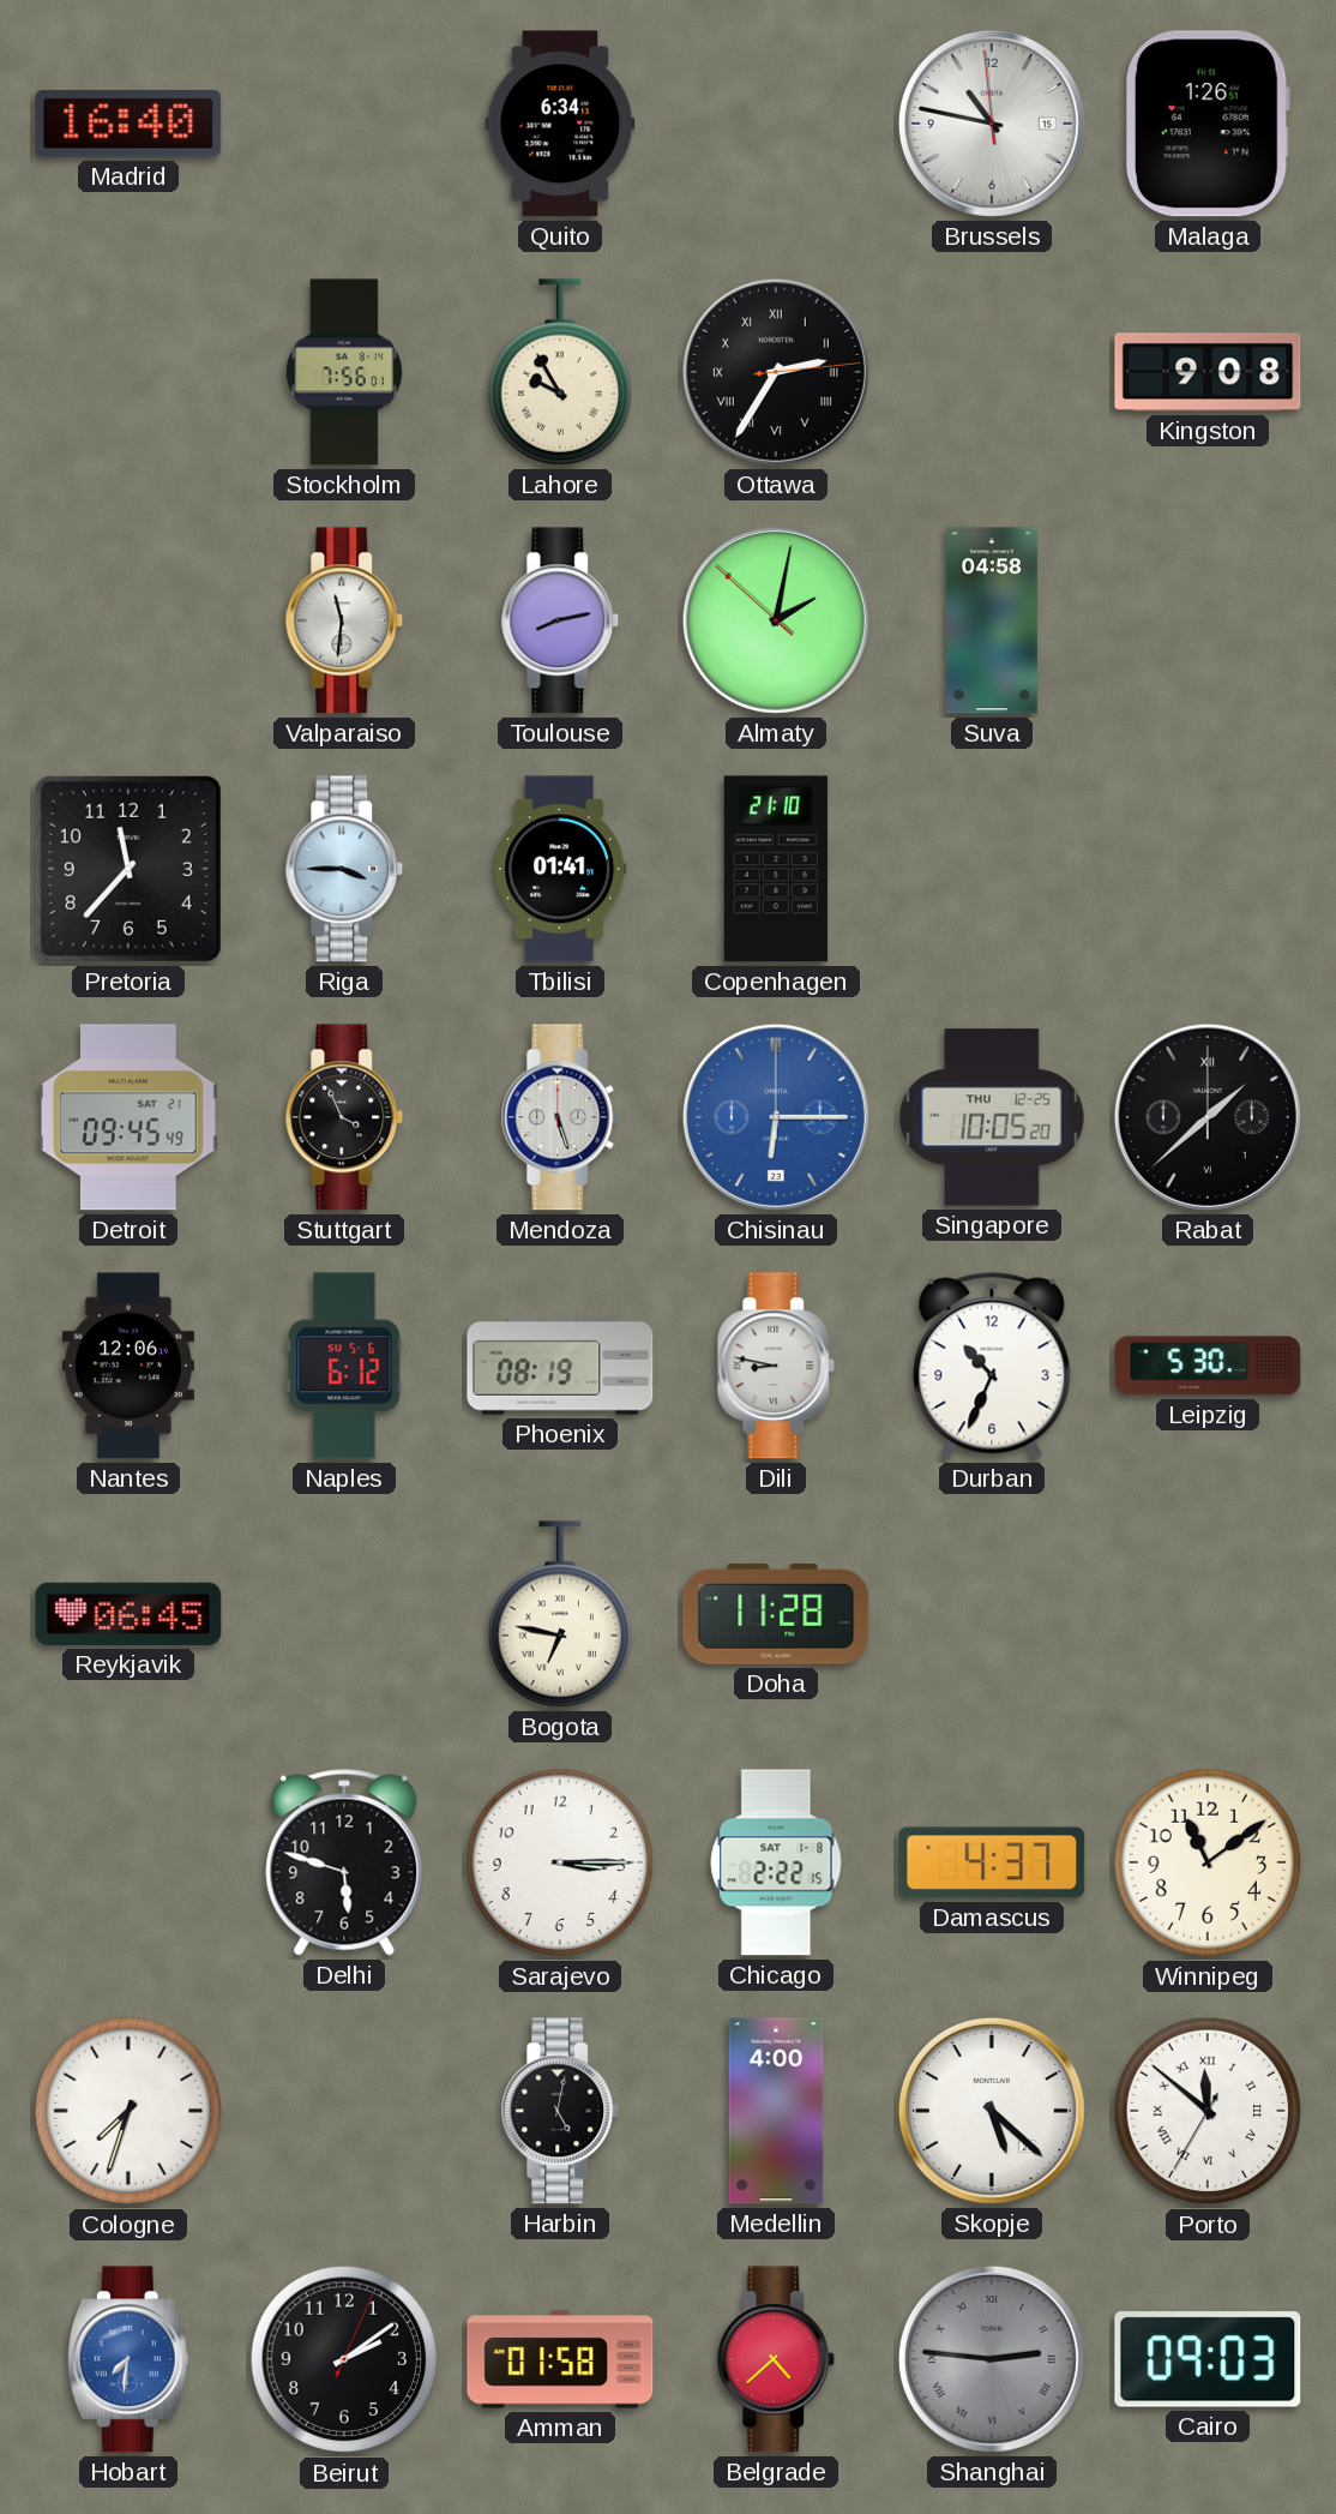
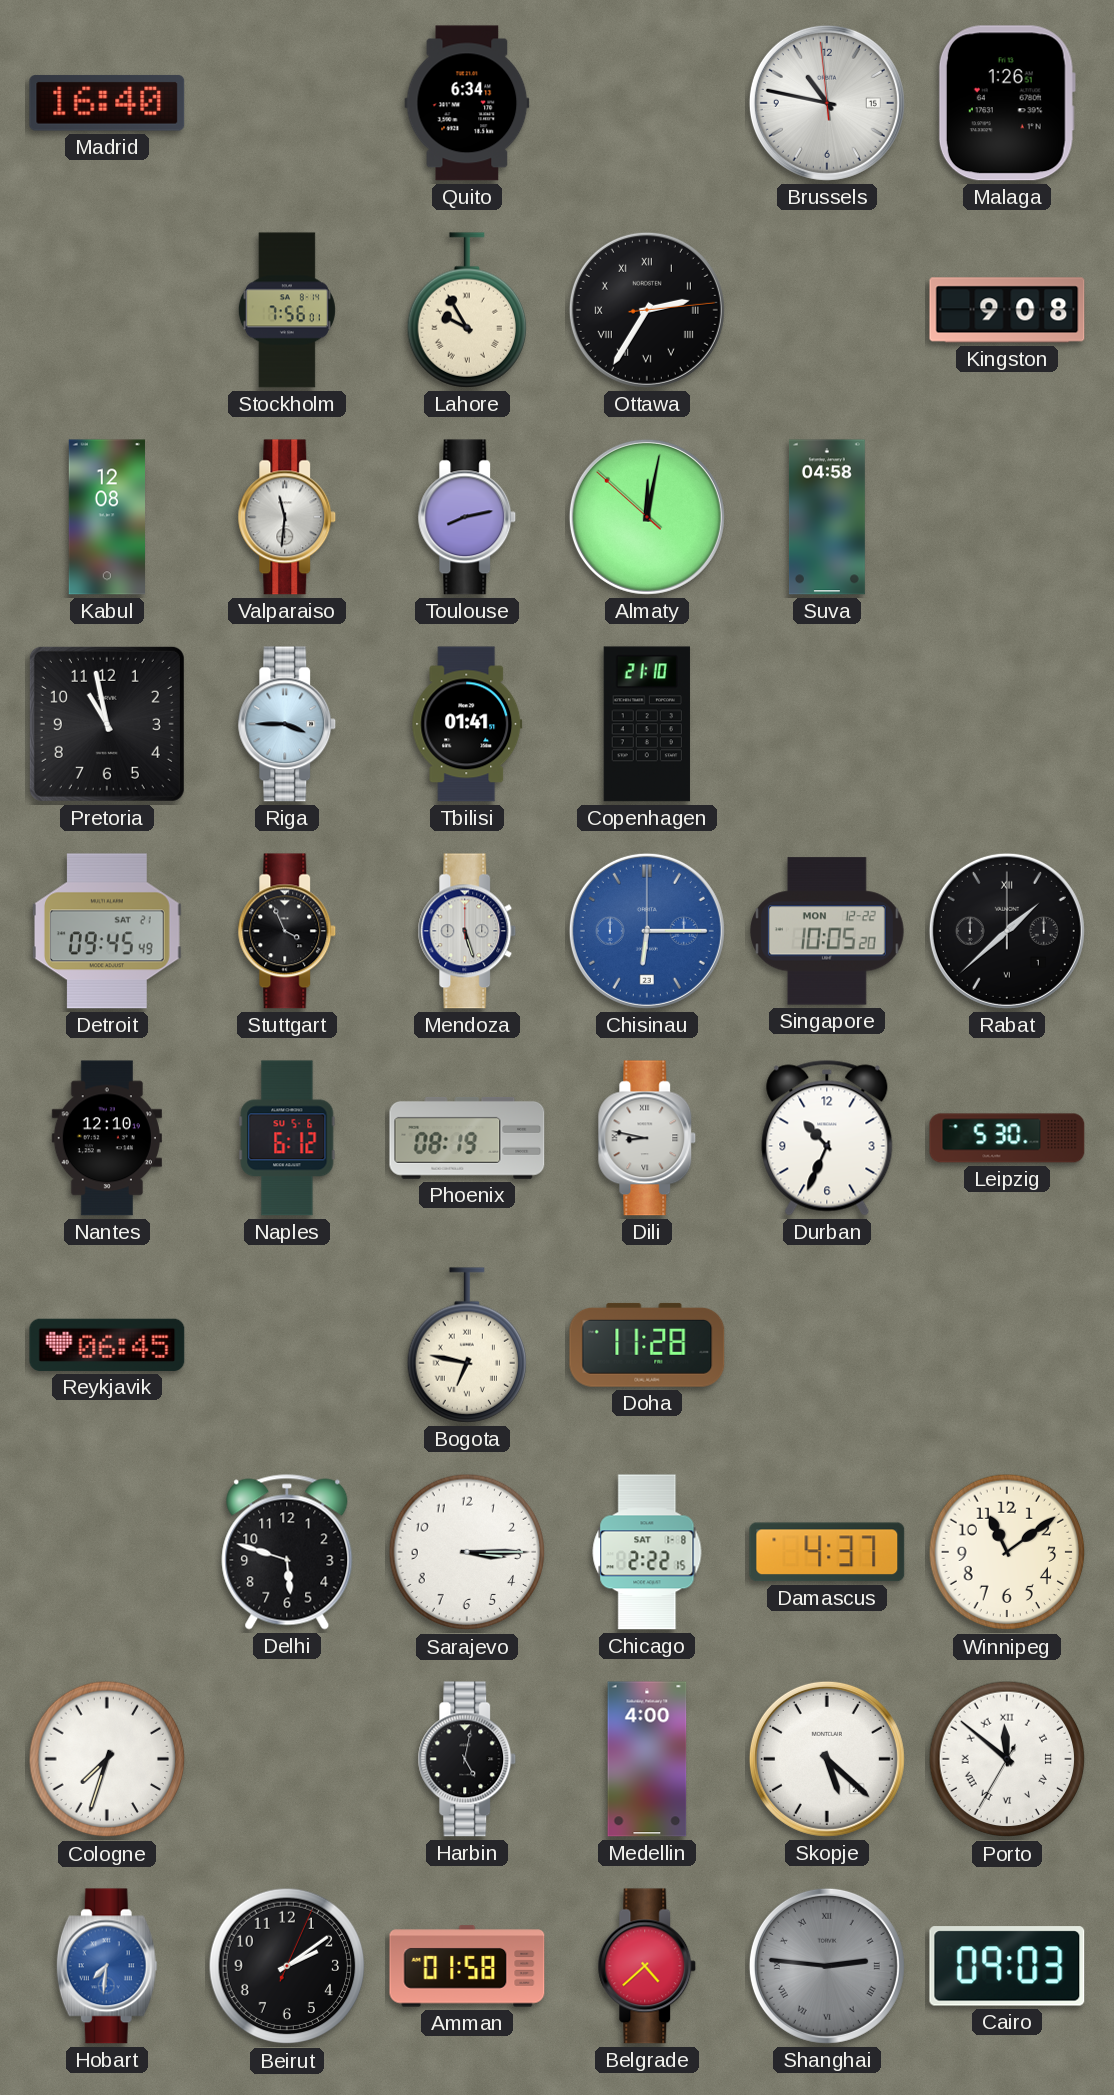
Kabul: none -> 12:08 (106, 517)
Almaty: 2:01 -> 12:01 (647, 517)
Pretoria: 11:37 -> 10:58 (107, 724)
Singapore date: THU 12-25 -> MON 12-22 (827, 931)
Nantes: 12:06 -> 12:10 (107, 1138)
